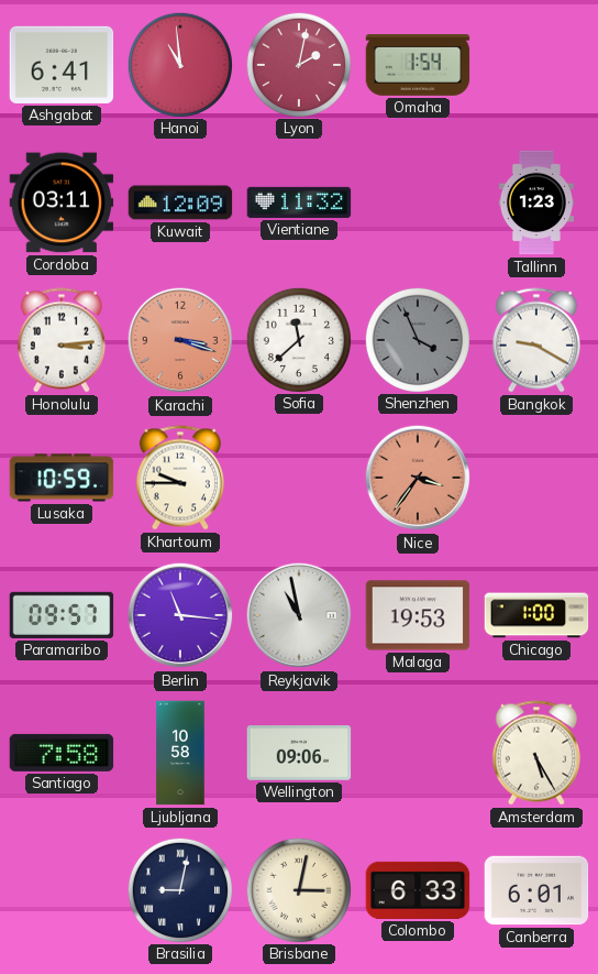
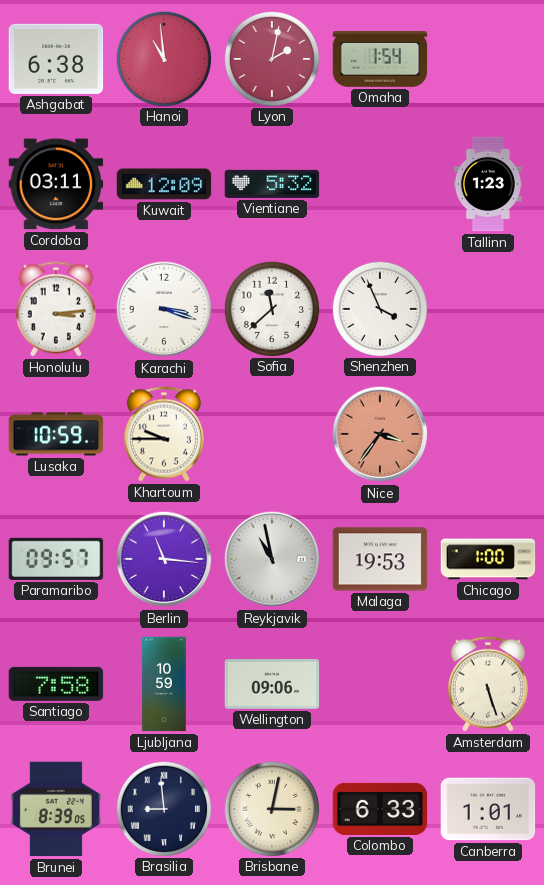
Ashgabat: 6:41 -> 6:38 (56, 59)
Vientiane: 11:32 -> 5:32 (272, 184)
Karachi dial: salmon -> white (164, 309)
Shenzhen dial: grey -> white (379, 308)
Bangkok: 9:20 -> none (536, 340)
Ljubljana: 10:58 -> 10:59 (164, 684)
Amsterdam: 5:25 -> 5:27 (488, 684)
Brunei: none -> 8:39 (56, 809)
Brasilia: 9:02 -> 8:59 (163, 808)
Canberra: 6:01 -> 1:01 (488, 809)
